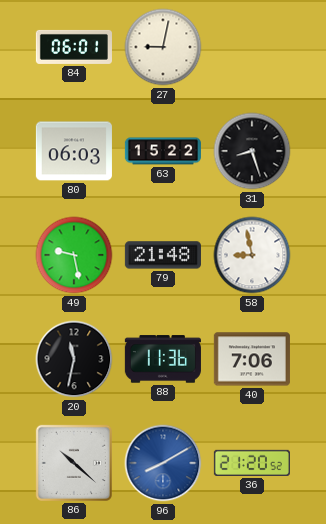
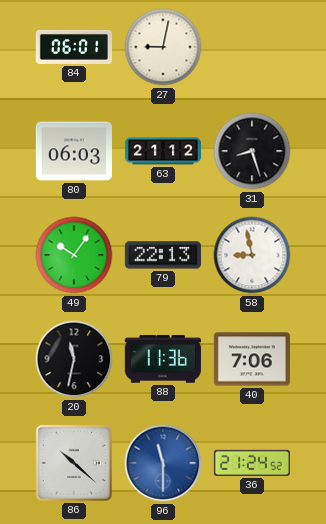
63: 15:22 -> 21:12 (163, 151)
49: 9:28 -> 10:06 (74, 255)
79: 21:48 -> 22:13 (163, 255)
96: 8:10 -> 11:30 (163, 463)
36: 21:20 -> 21:24 (252, 463)
